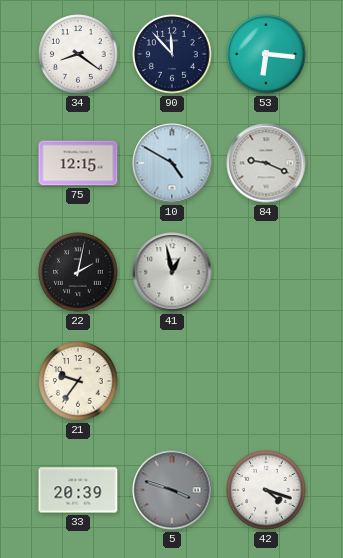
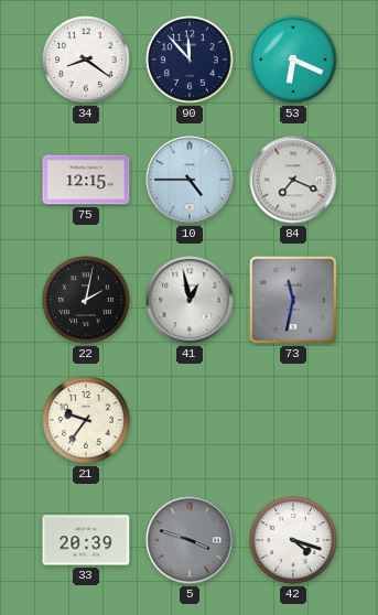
53: 6:16 -> 6:19 (293, 60)
10: 4:50 -> 4:45 (190, 180)
84: 9:19 -> 7:19 (293, 180)
73: none -> 11:32 (293, 300)
